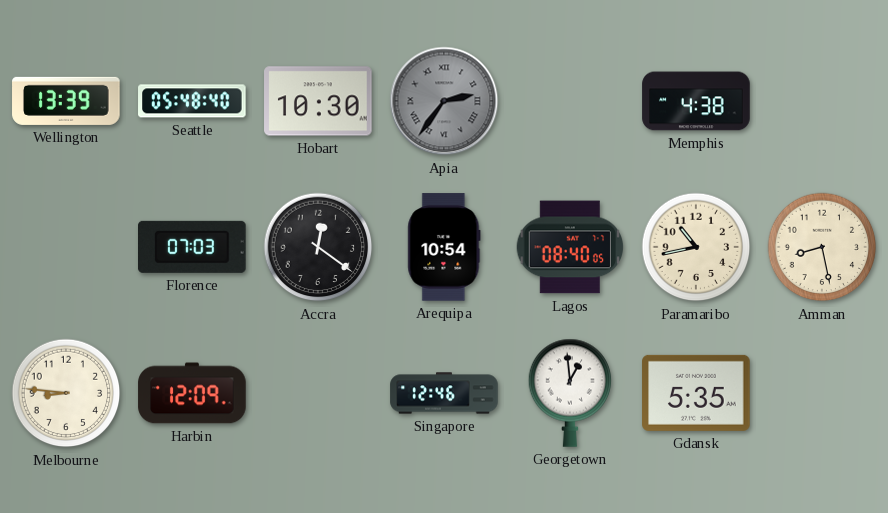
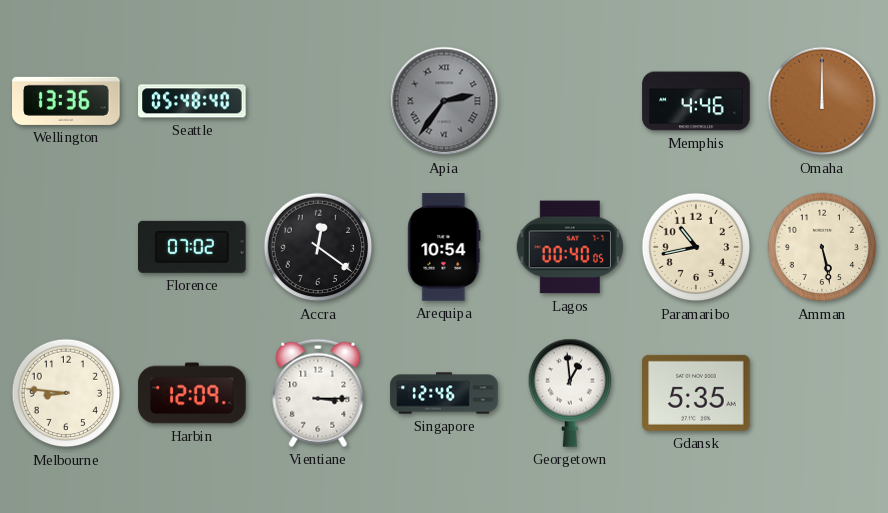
Wellington: 13:39 -> 13:36 (66, 101)
Hobart: 10:30 -> none (318, 101)
Memphis: 4:38 -> 4:46 (696, 101)
Omaha: none -> 12:00 (822, 101)
Florence: 07:03 -> 07:02 (193, 247)
Lagos: 08:40 -> 00:40 (570, 247)
Amman: 8:28 -> 5:28 (822, 247)
Vientiane: none -> 3:15 (318, 393)
